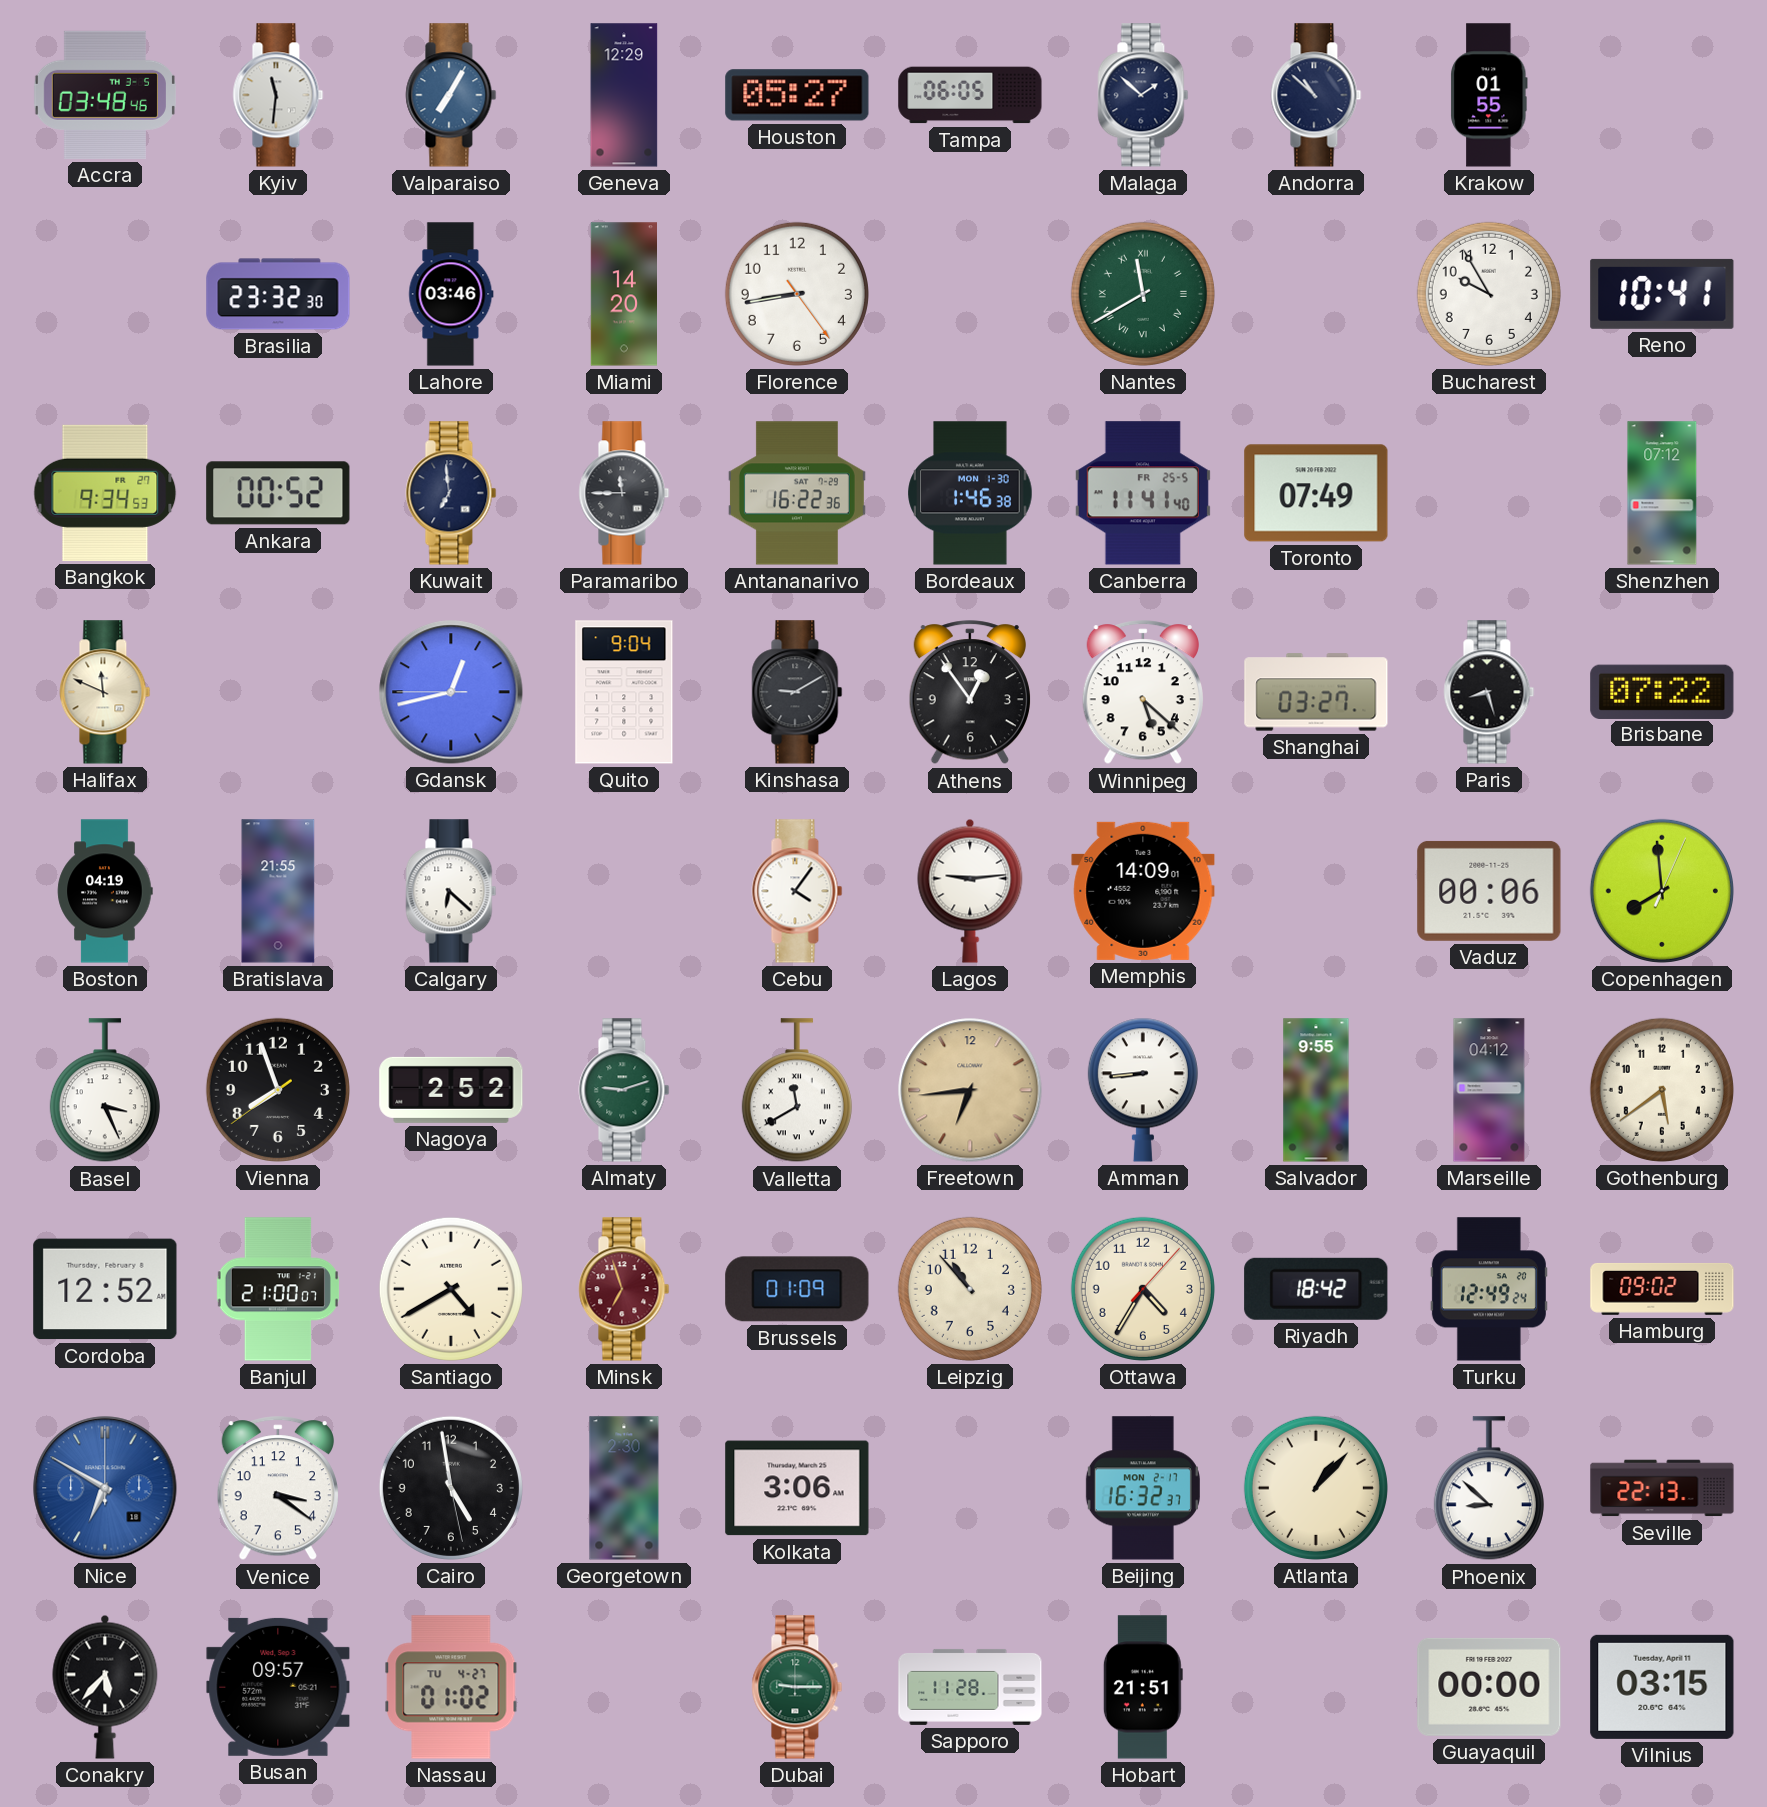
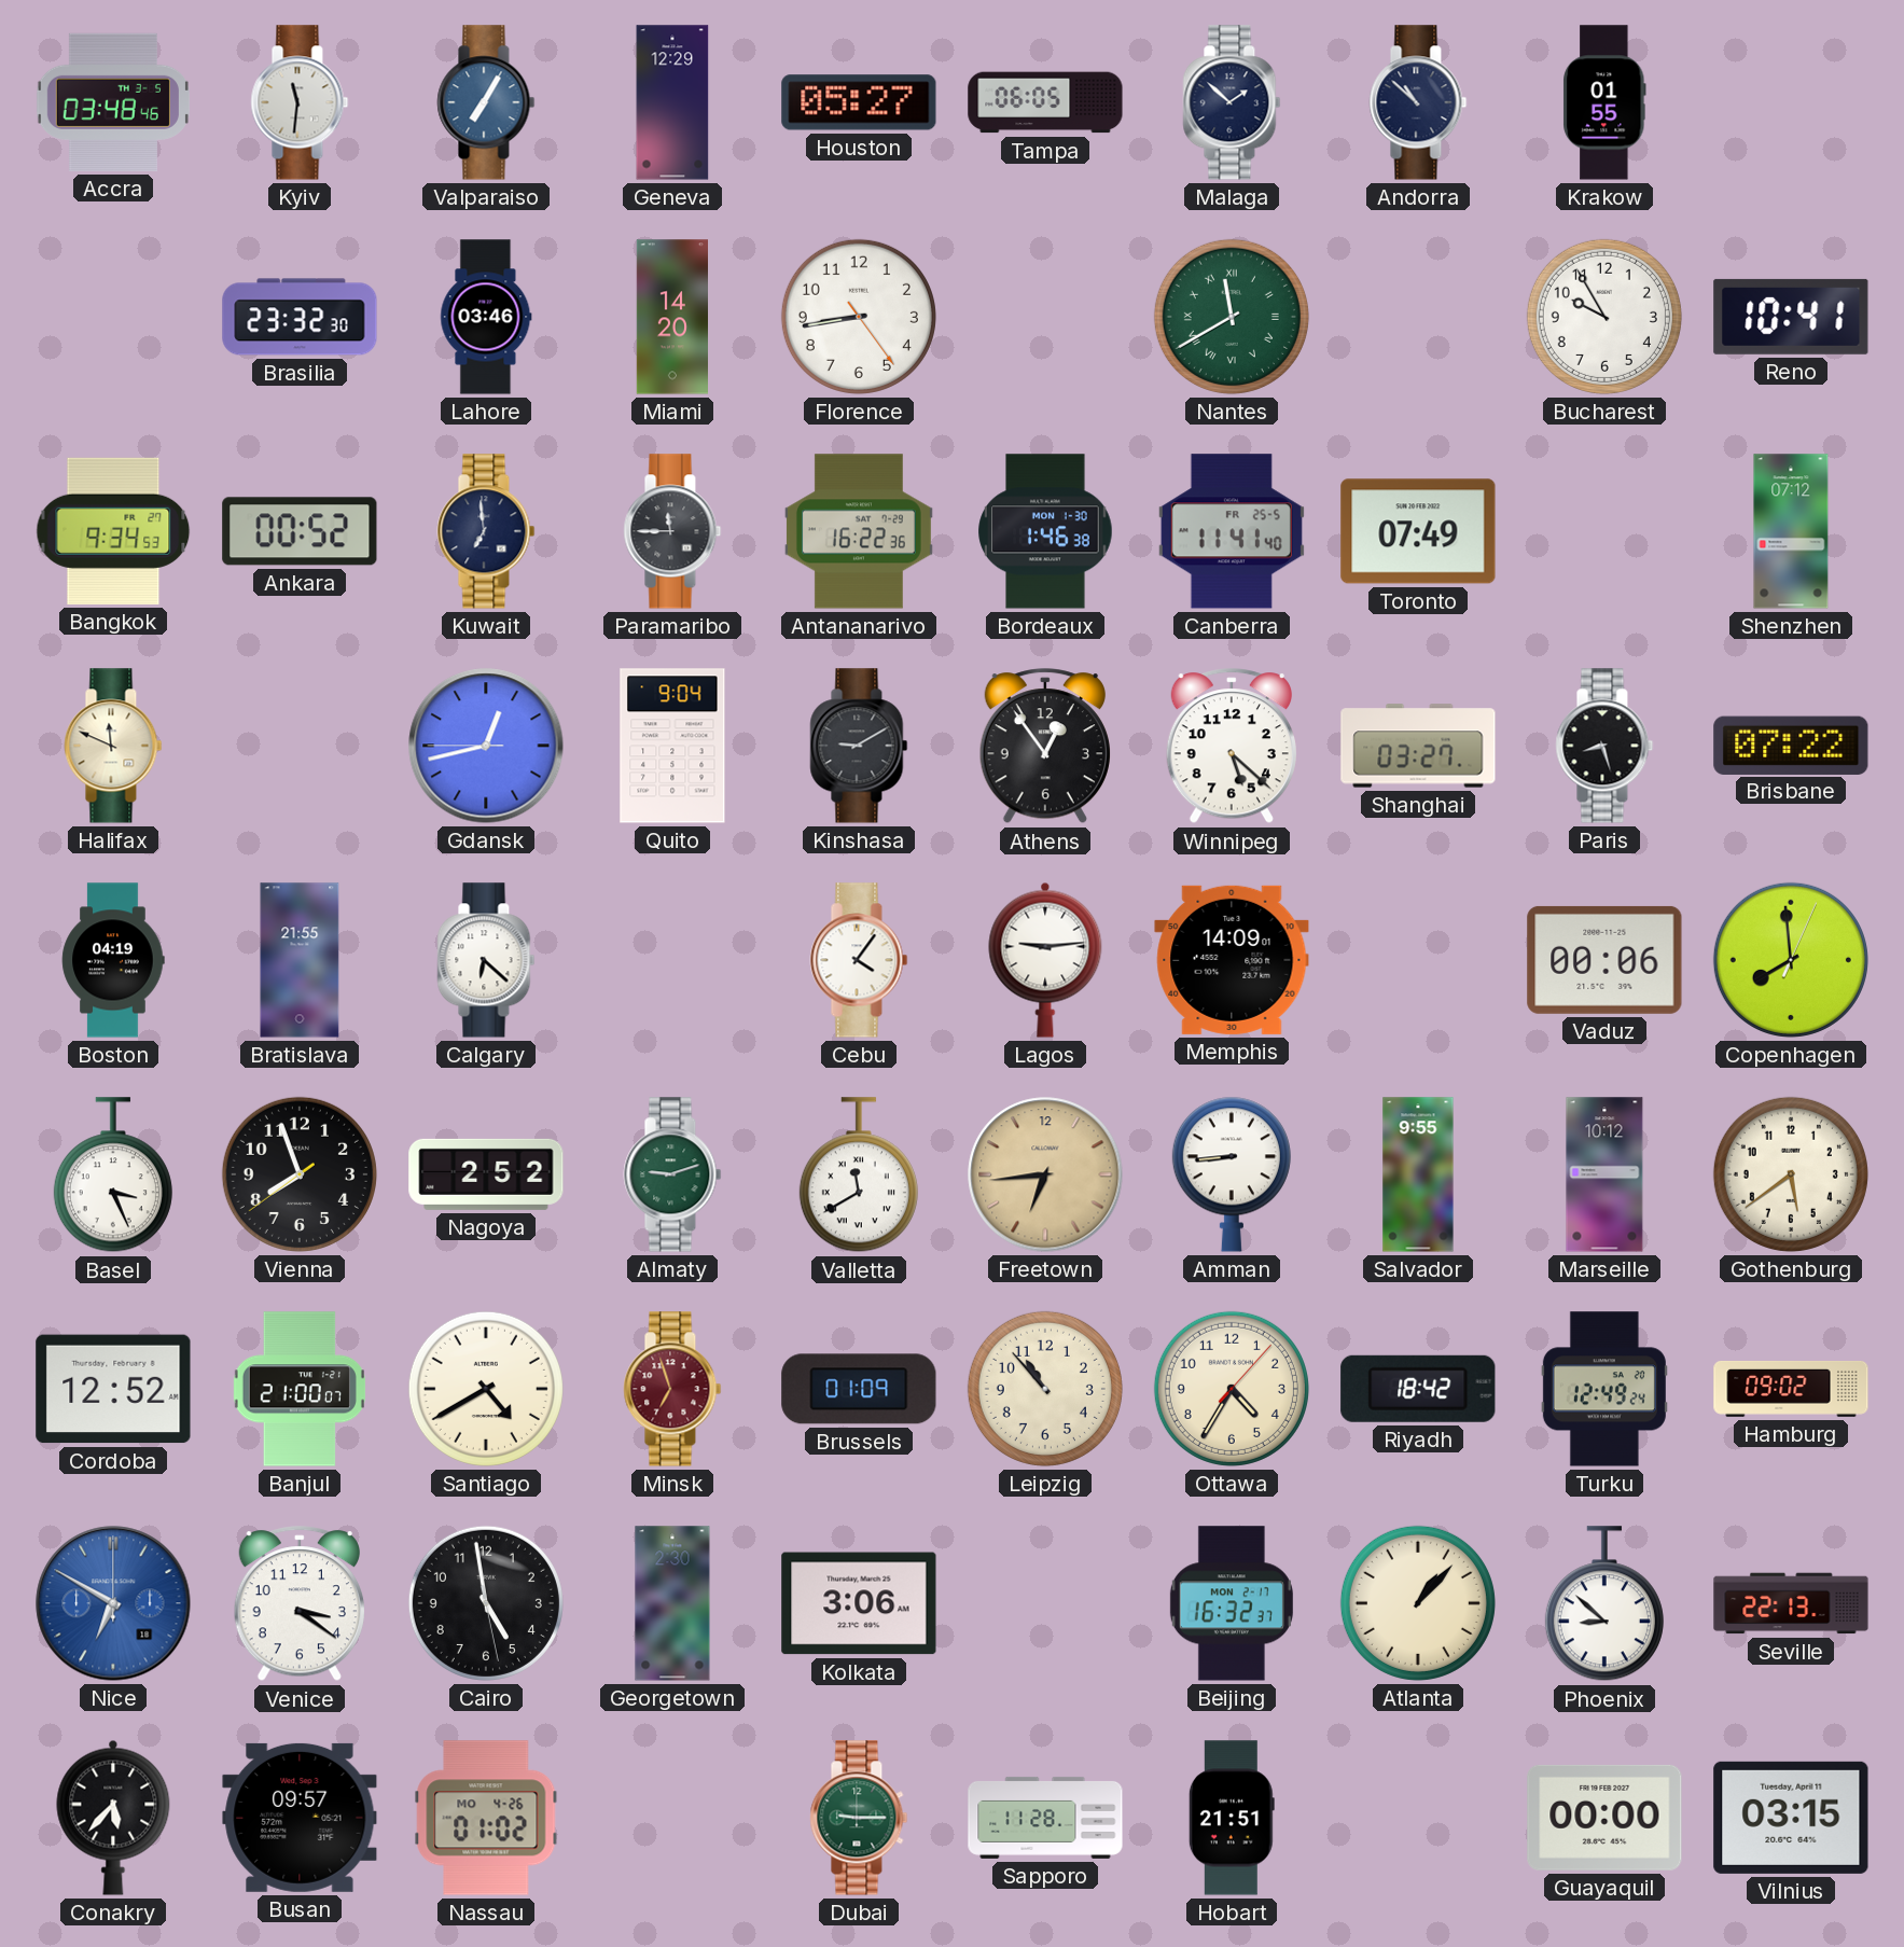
Marseille: 04:12 -> 10:12 (1604, 1174)
Nassau date: TU 4-27 -> MO 4-26 (486, 1818)
